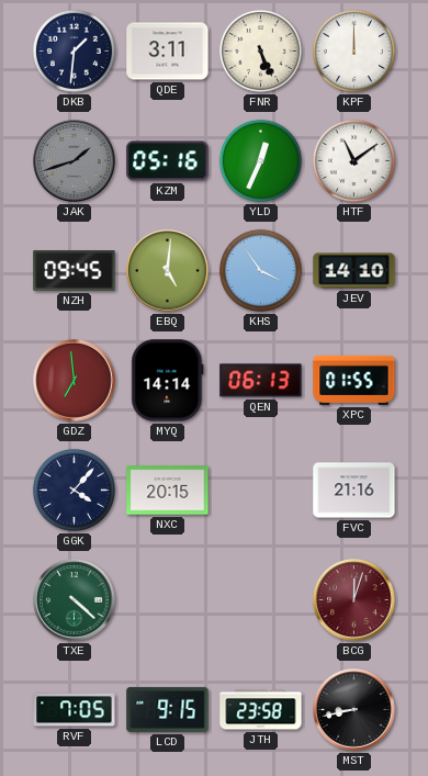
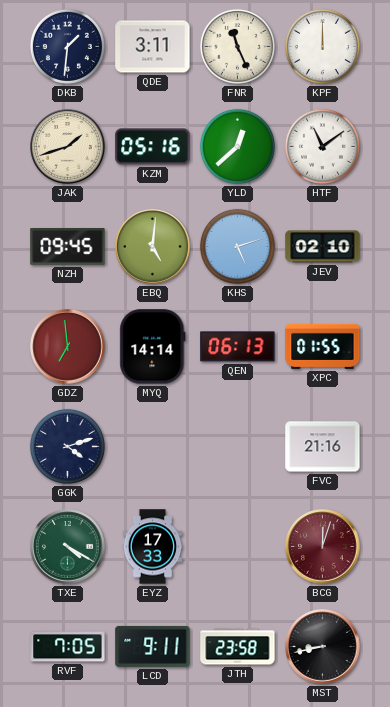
FNR: 5:26 -> 11:26 (237, 46)
JAK dial: grey -> cream (68, 147)
YLD: 12:34 -> 12:38 (237, 146)
KHS: 3:54 -> 5:12 (237, 246)
JEV: 14:10 -> 02:10 (323, 247)
GGK: 4:07 -> 4:12 (67, 446)
NXC: 20:15 -> none (168, 491)
TXE: 4:22 -> 4:20 (68, 547)
EYZ: none -> 17:33 (153, 547)
LCD: 9:15 -> 9:11 (153, 646)
